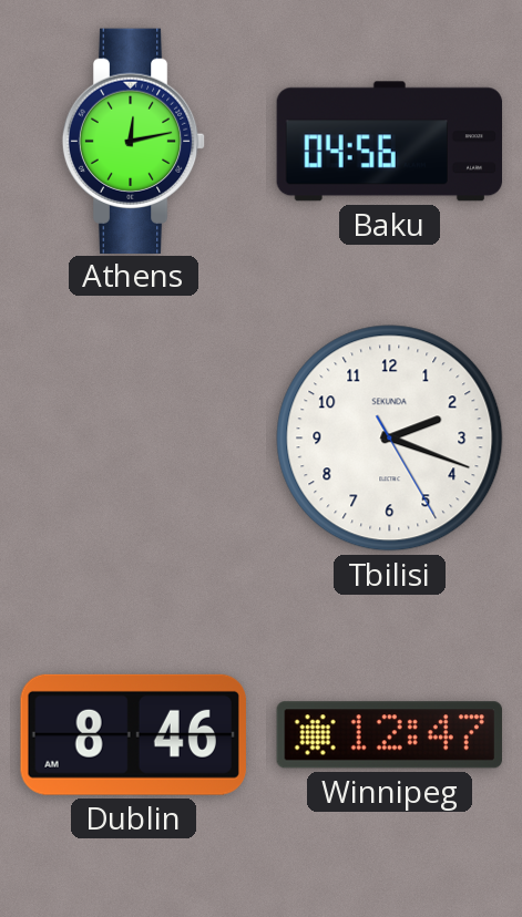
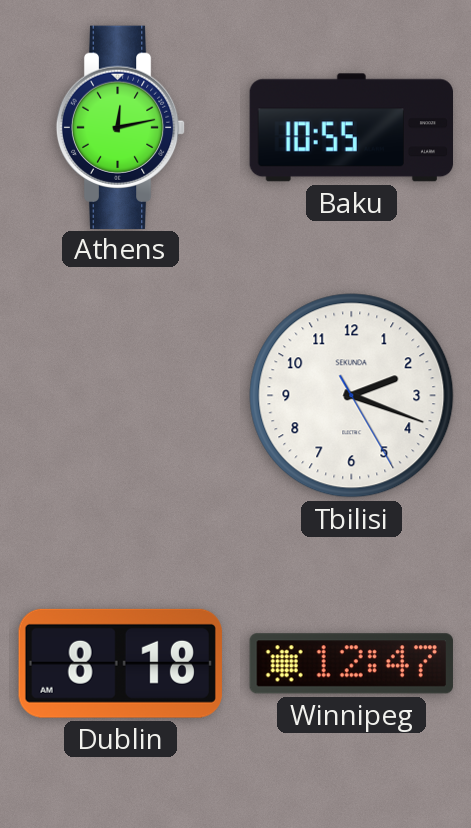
Baku: 04:56 -> 10:55 (351, 128)
Dublin: 8:46 -> 8:18 (120, 663)
